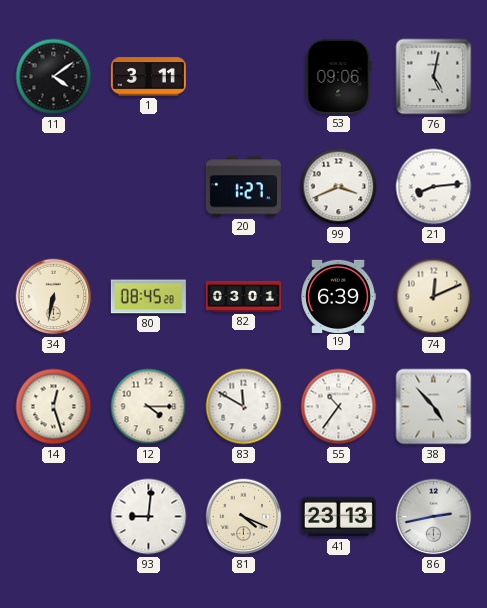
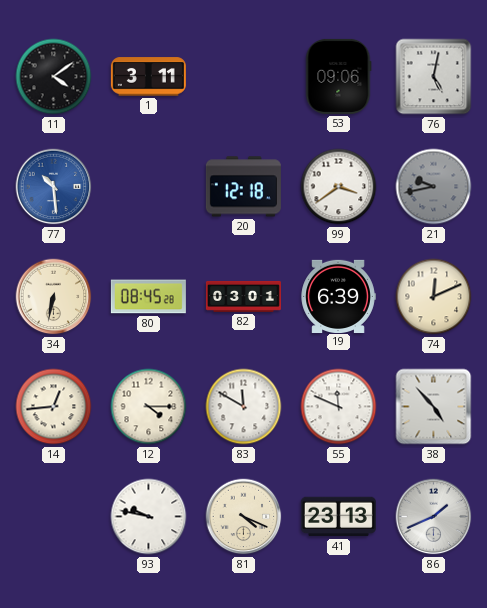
77: none -> 10:29 (54, 187)
20: 1:27 -> 12:18 (243, 187)
99: 3:41 -> 3:39 (339, 187)
21: 8:14 -> 9:43 (434, 187)
21 dial: white -> grey (434, 187)
14: 12:27 -> 12:44 (54, 407)
55: 10:36 -> 11:49 (339, 407)
93: 9:01 -> 9:47 (149, 517)
86: 2:43 -> 1:41 (434, 517)
